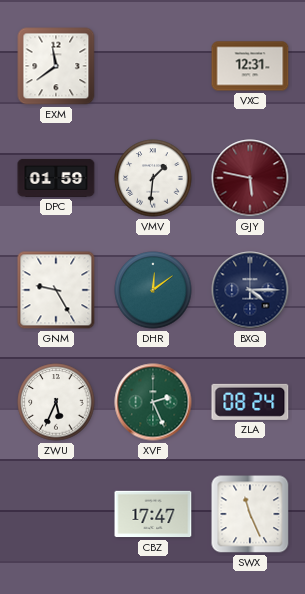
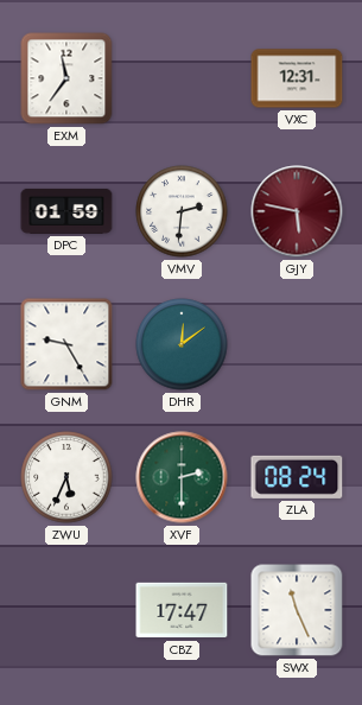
EXM: 11:39 -> 11:36 (66, 78)
VMV: 1:31 -> 2:31 (182, 211)
BXQ: 4:15 -> none (250, 290)
XVF: 2:26 -> 2:30 (182, 477)
